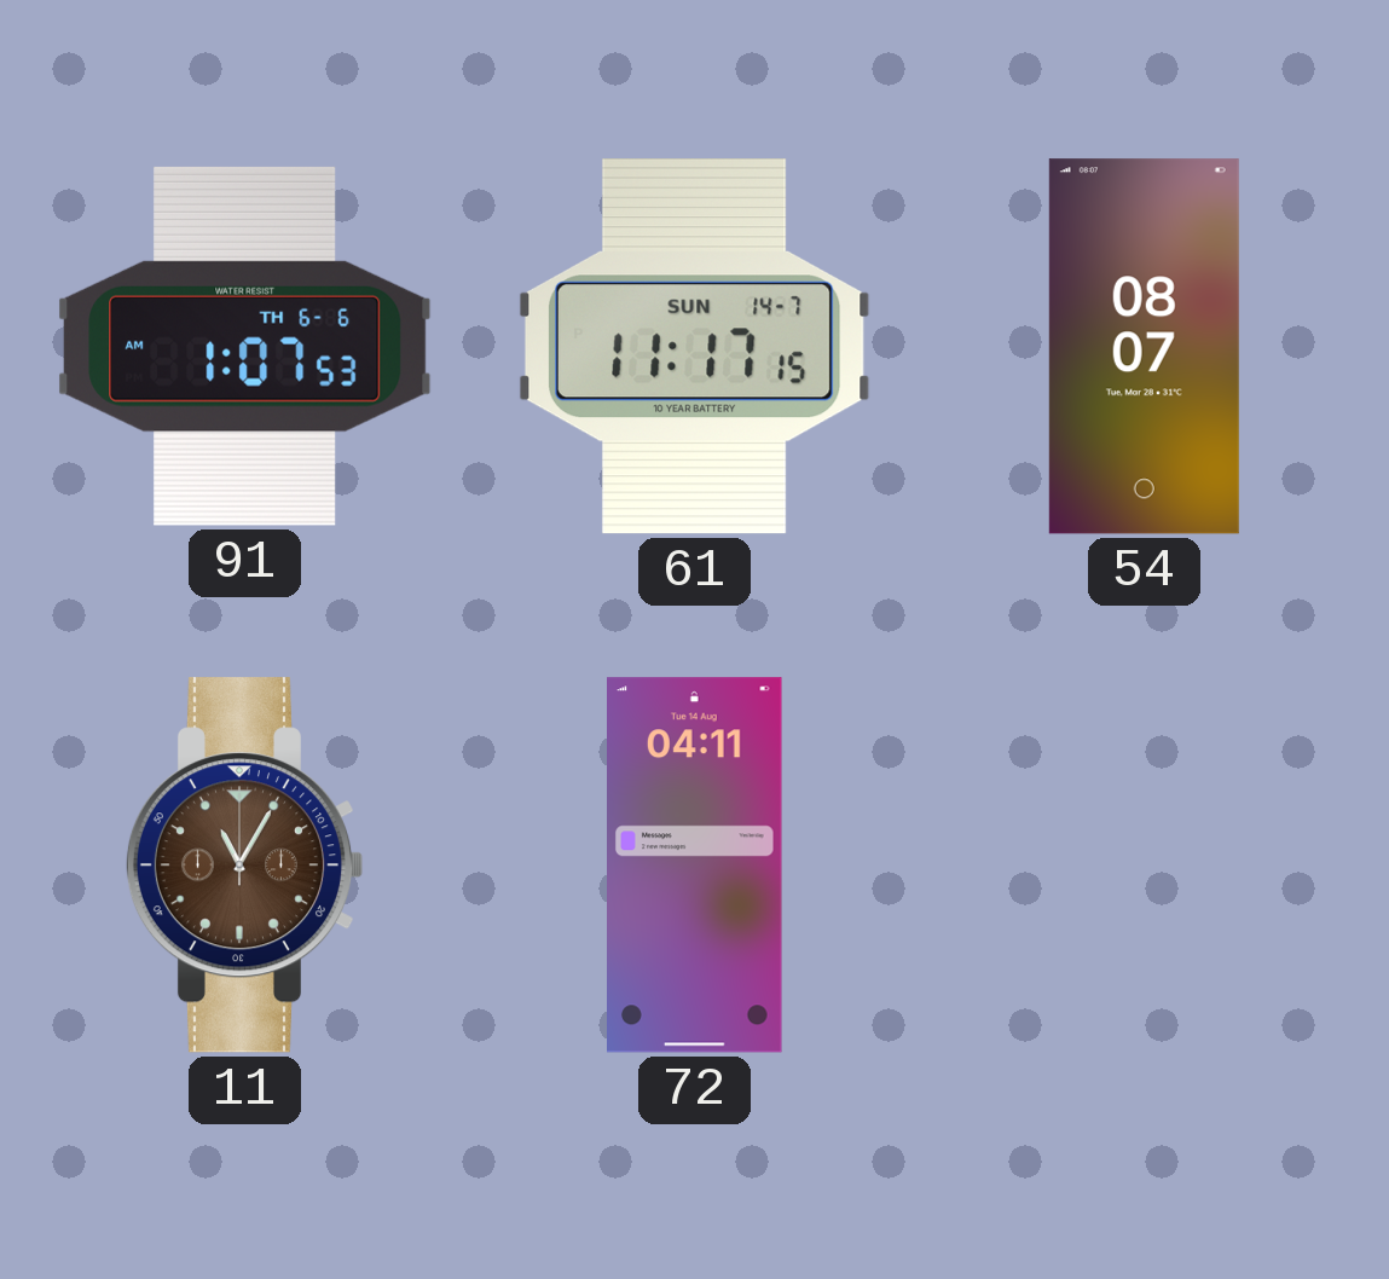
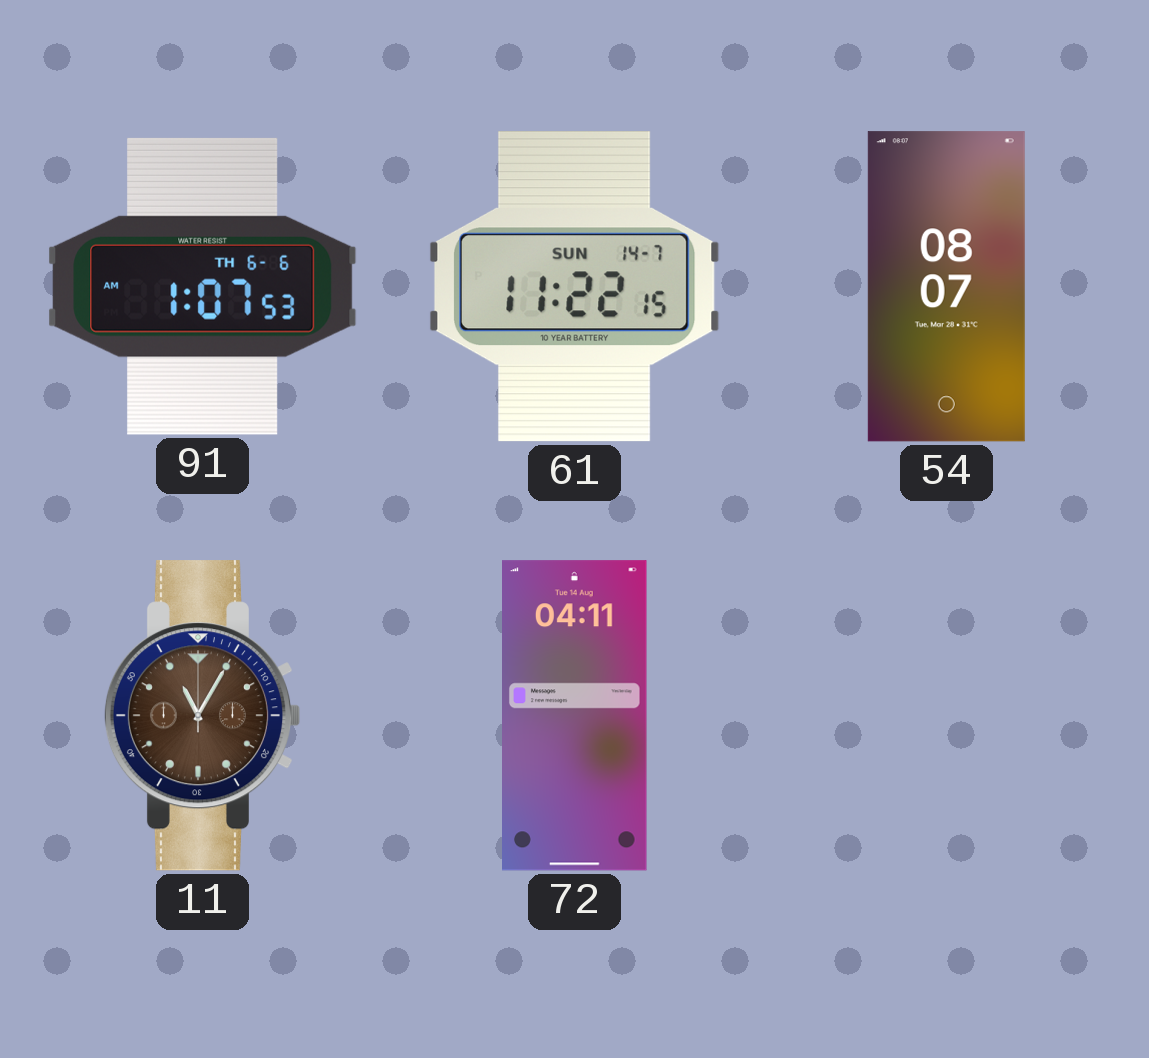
61: 11:17 -> 11:22 (574, 287)
